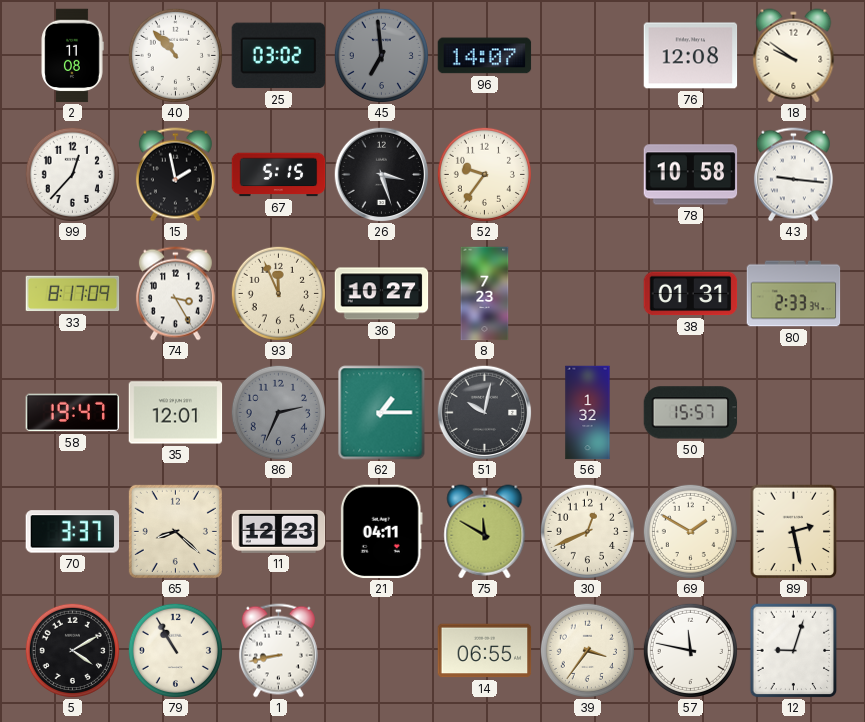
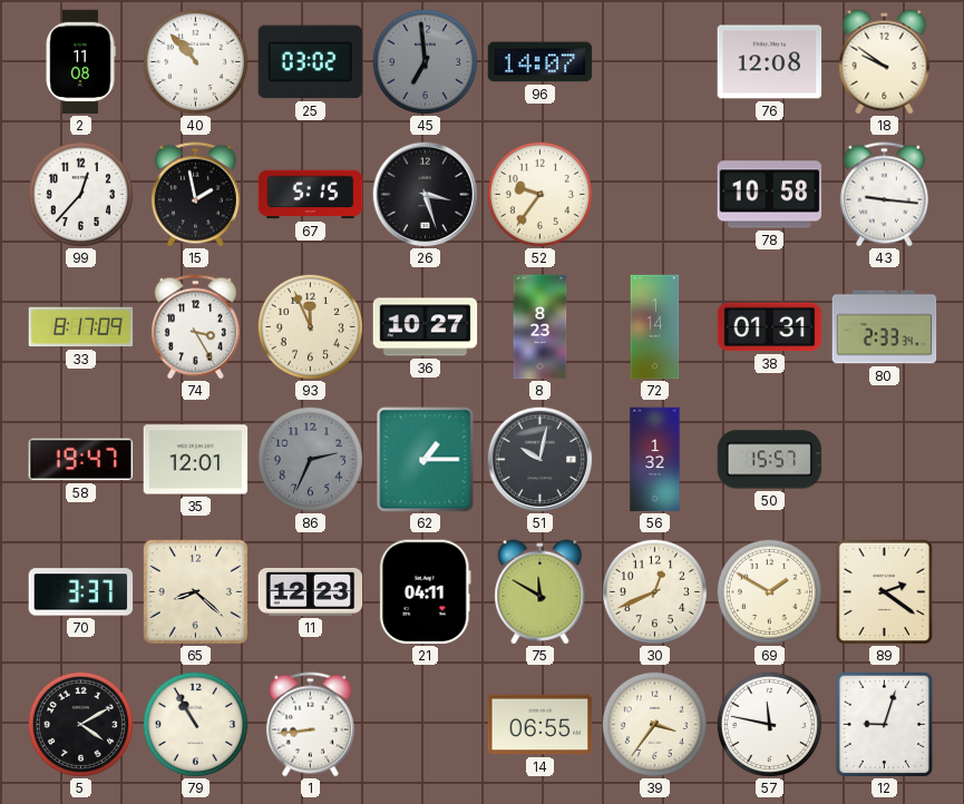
8: 7:23 -> 8:23 (541, 327)
72: none -> 1:14 (655, 327)
89: 2:28 -> 2:21 (885, 592)
1: 8:43 -> 8:44 (310, 725)
